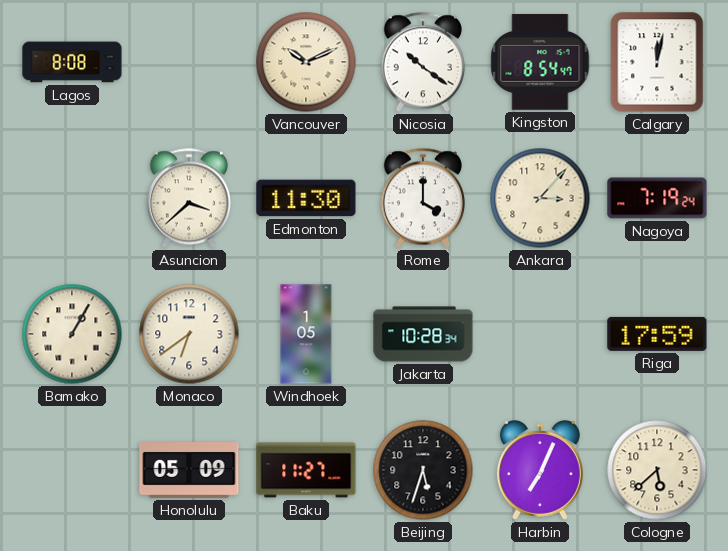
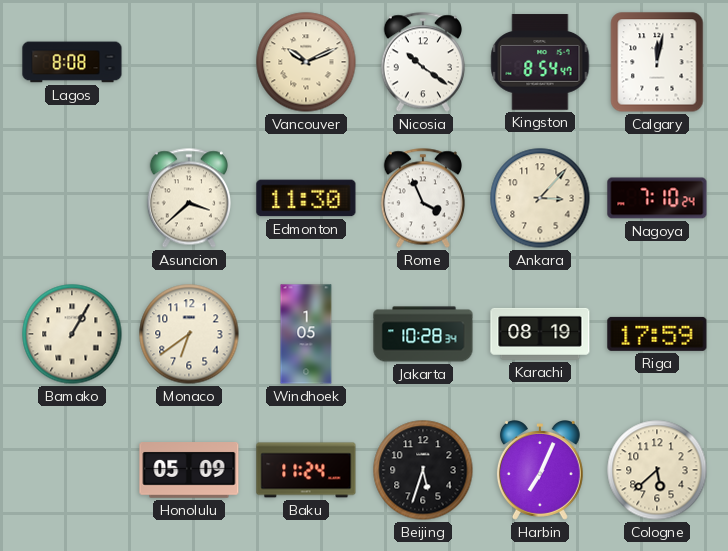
Rome: 4:00 -> 3:56 (423, 198)
Nagoya: 7:19 -> 7:10 (657, 198)
Karachi: none -> 08:19 (540, 334)
Baku: 11:27 -> 11:24 (306, 470)
